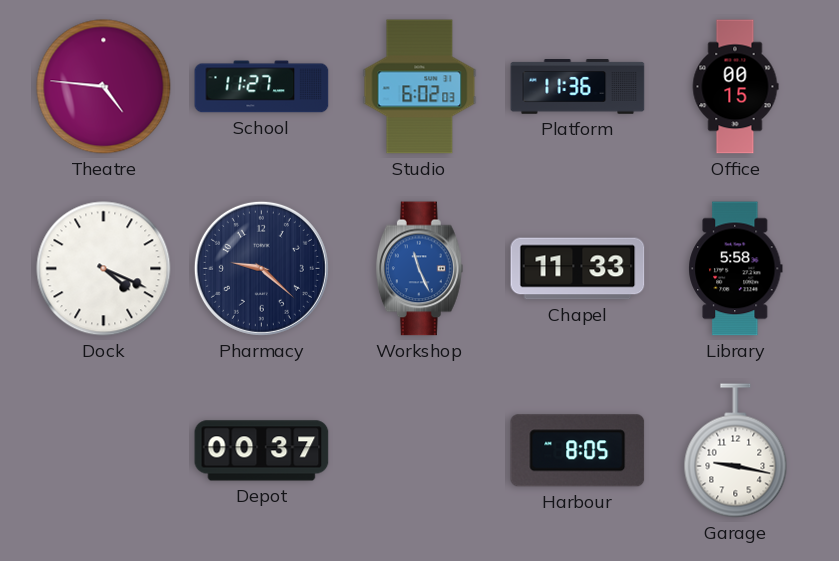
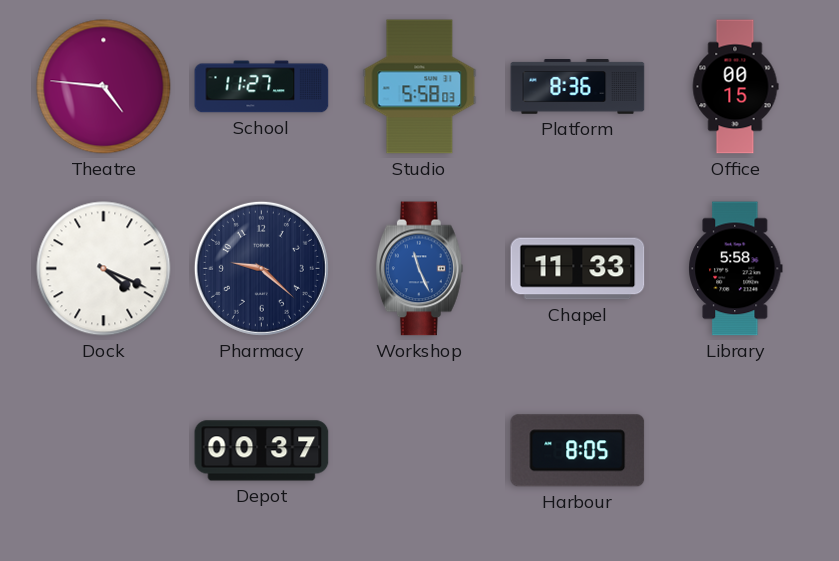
Studio: 6:02 -> 5:58 (420, 87)
Platform: 11:36 -> 8:36 (578, 87)
Garage: 9:17 -> none (736, 451)
